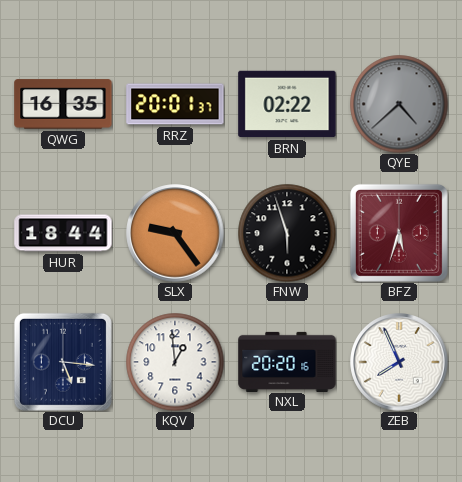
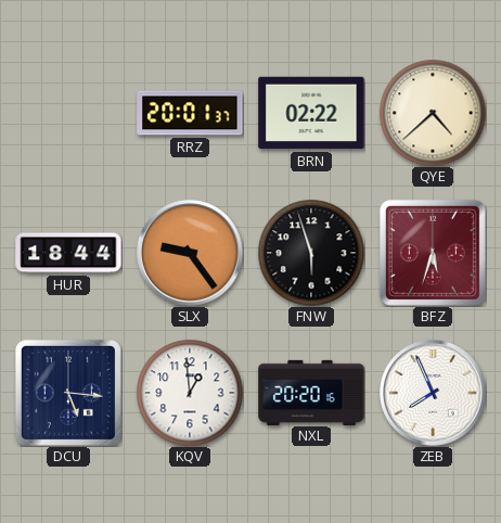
QWG: 16:35 -> none (63, 104)
QYE dial: grey -> cream (433, 113)
